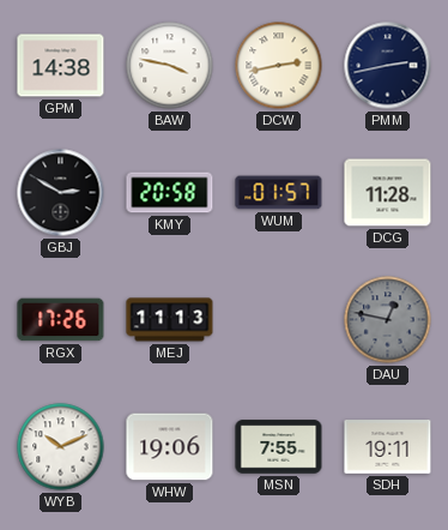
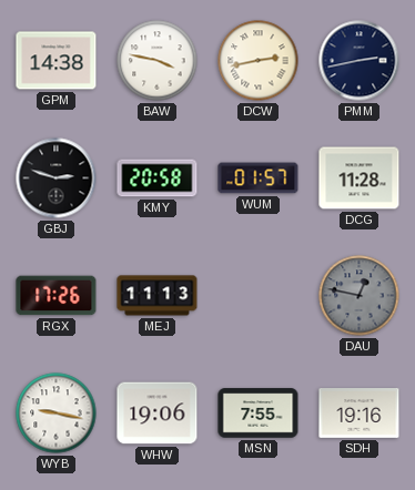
GBJ: 2:50 -> 2:48 (57, 178)
WYB: 10:11 -> 9:17 (57, 414)
SDH: 19:11 -> 19:16 (360, 414)
